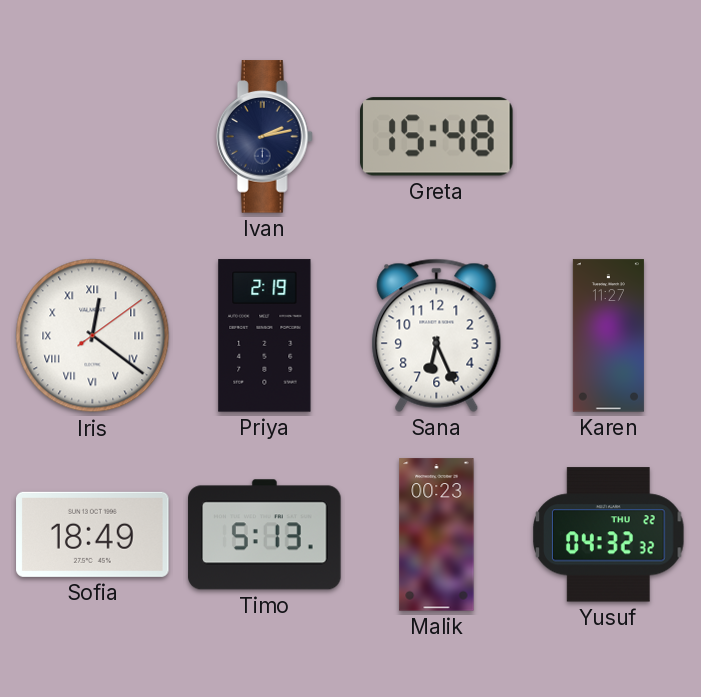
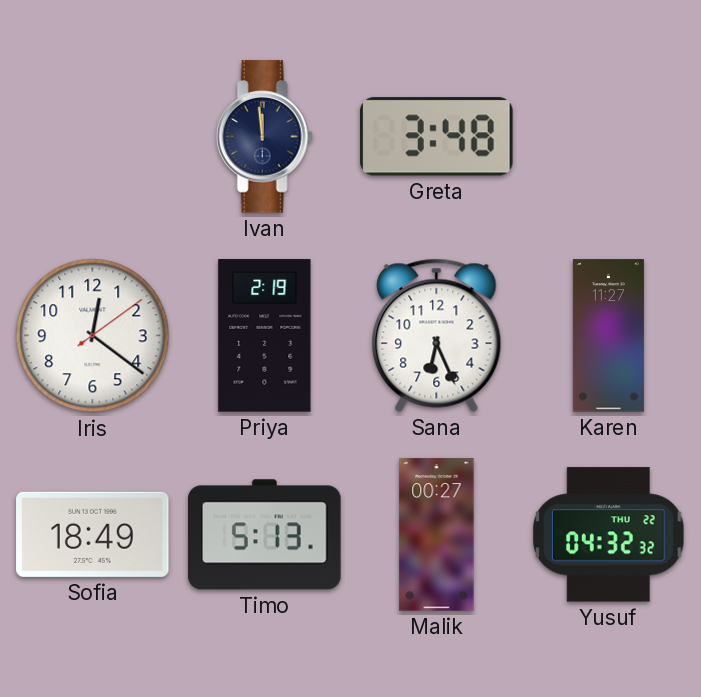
Ivan: 2:13 -> 11:59 (264, 137)
Greta: 15:48 -> 3:48 (437, 137)
Iris numerals: Roman -> Arabic (93, 336)
Malik: 00:23 -> 00:27 (437, 535)
